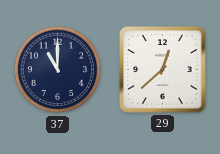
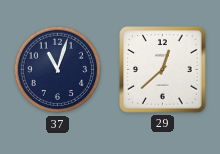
37: 11:00 -> 11:03 (58, 70)
